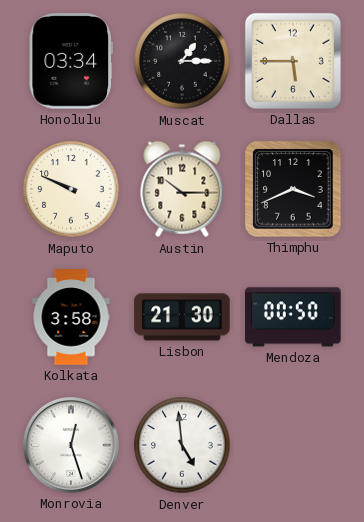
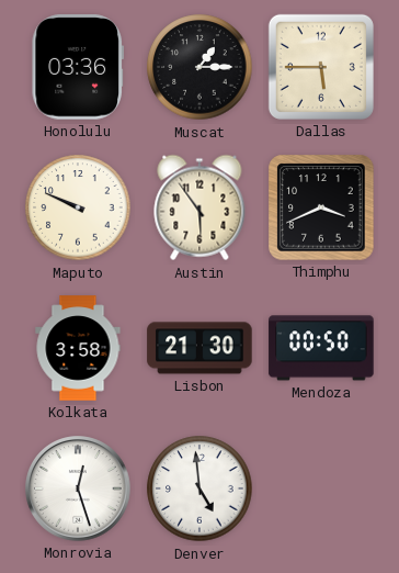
Honolulu: 03:34 -> 03:36 (77, 67)
Austin: 10:15 -> 5:54 (200, 207)
